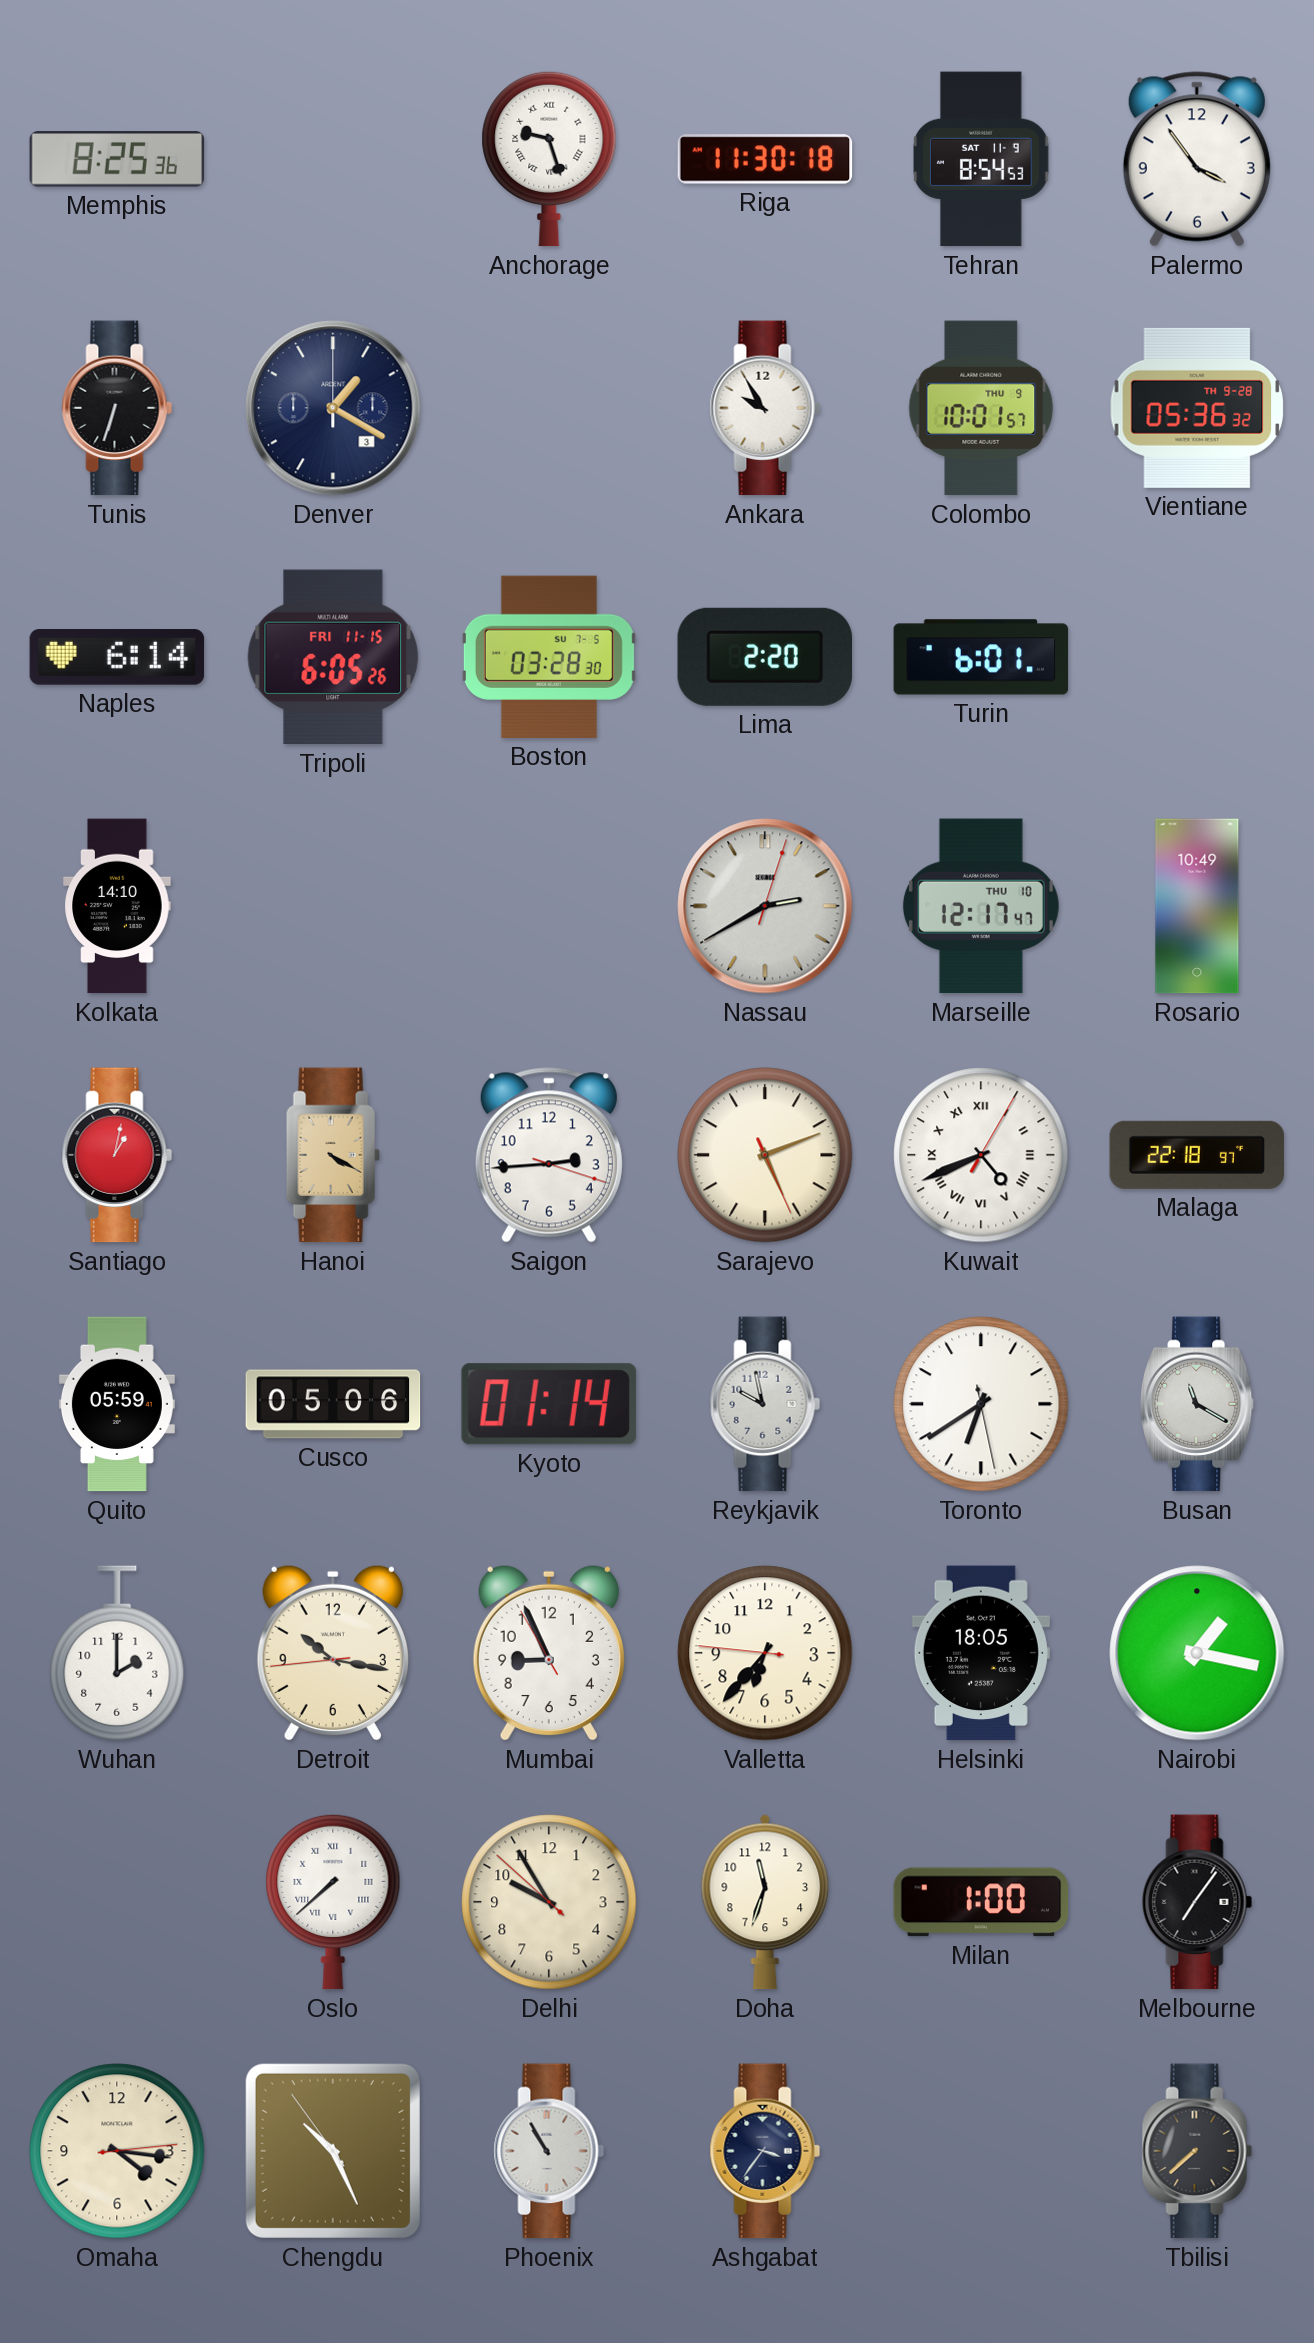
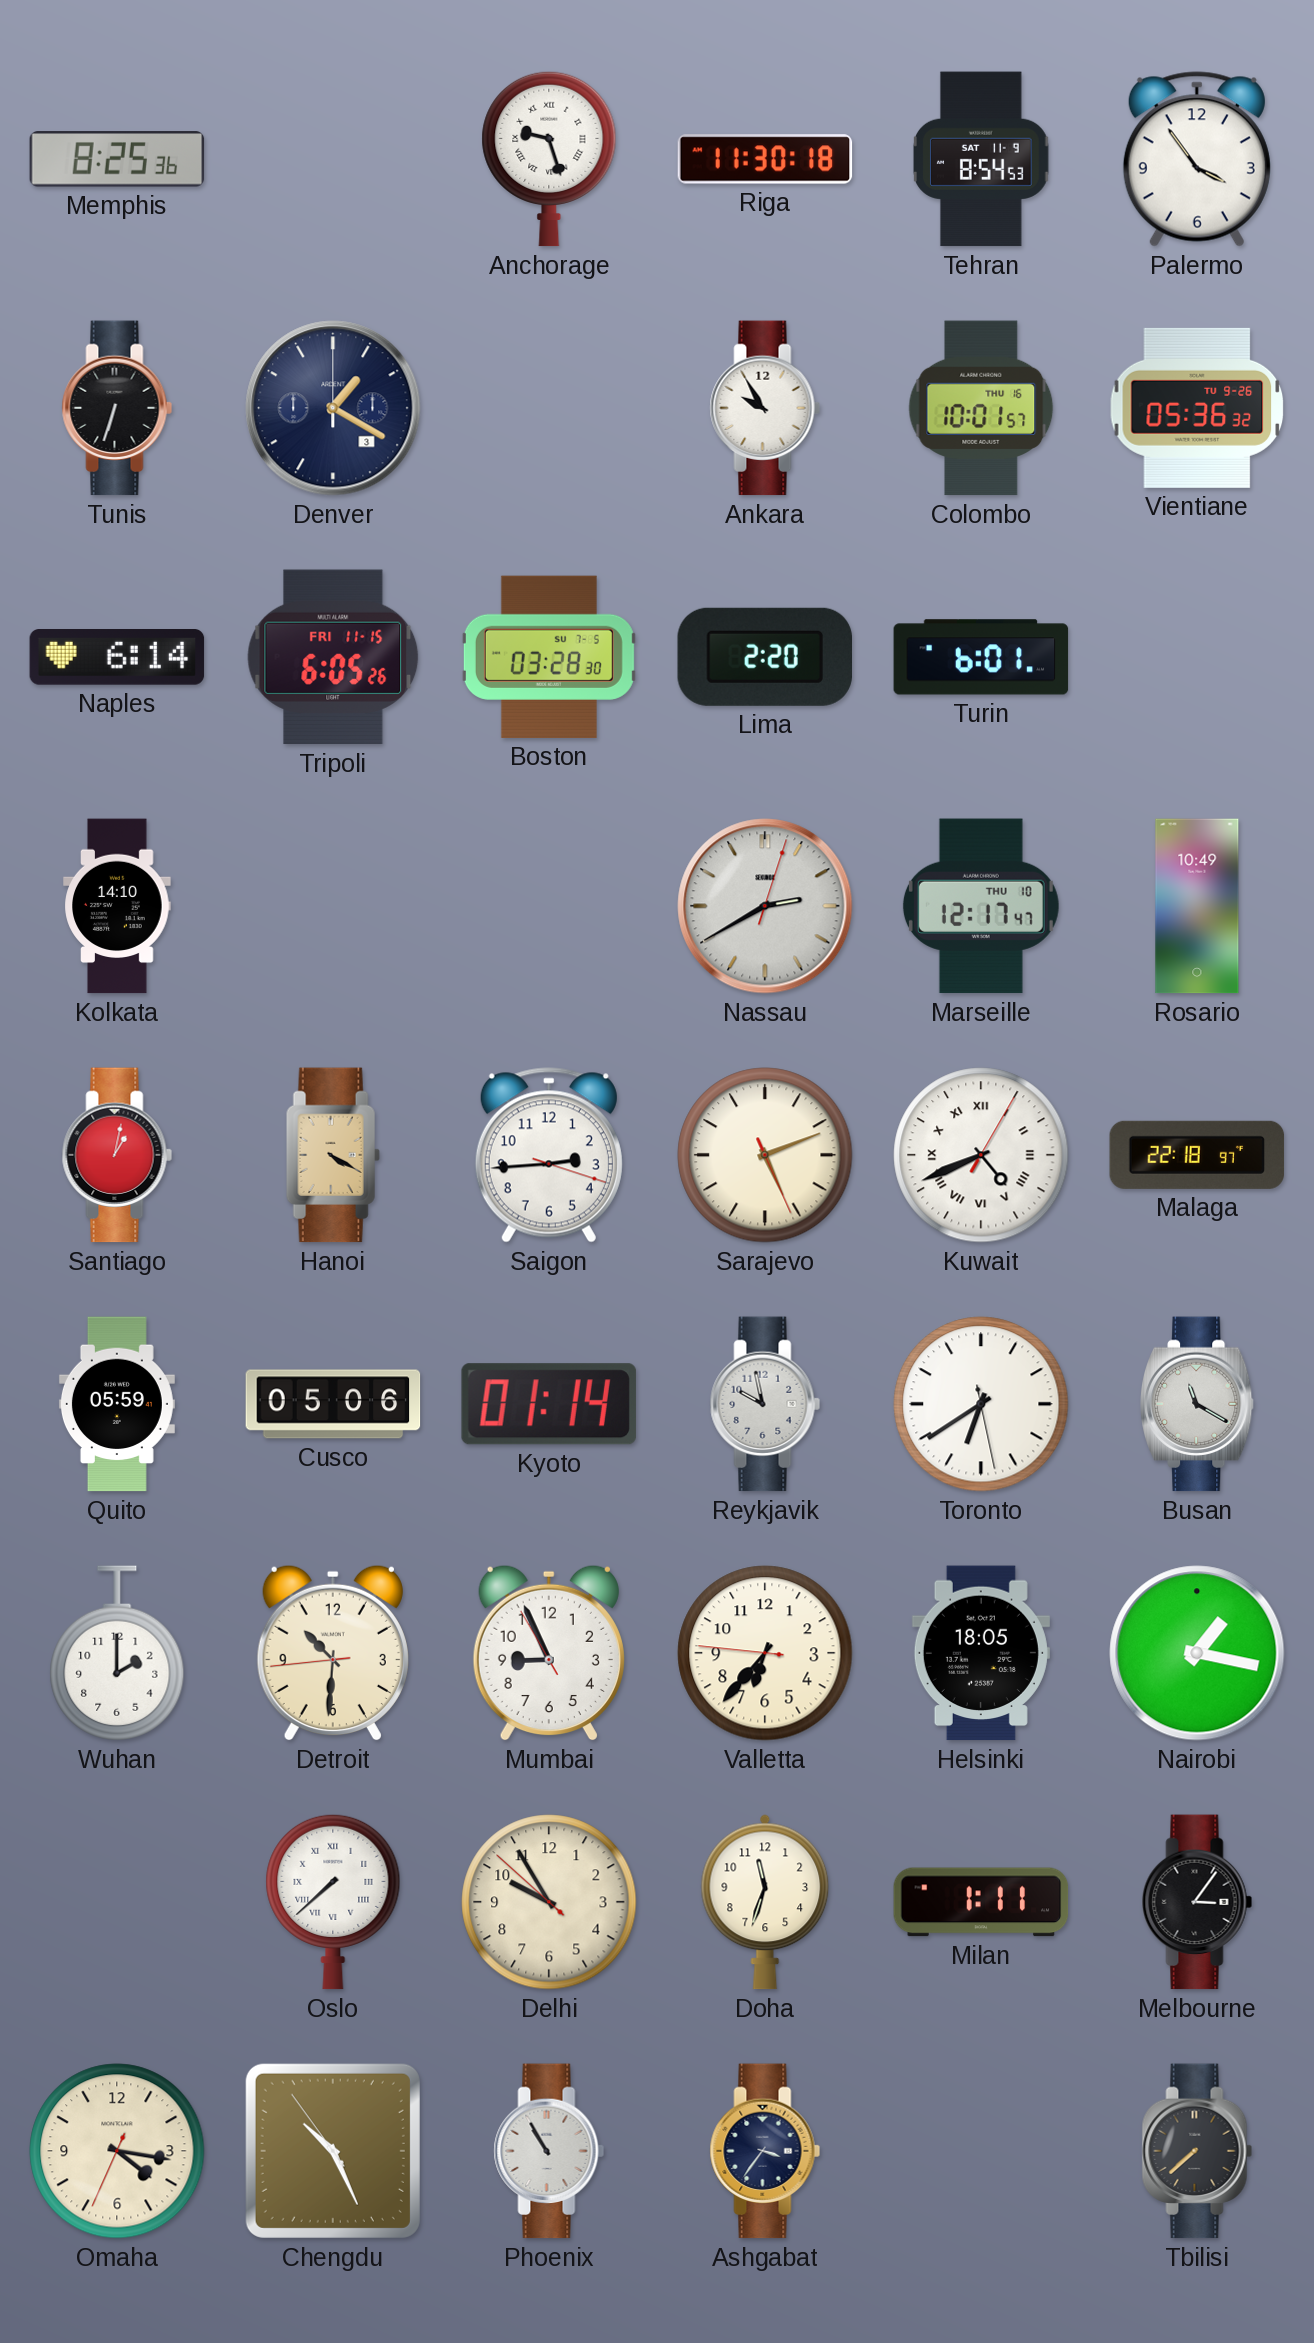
Colombo date: THU 9 -> THU 16 (981, 408)
Vientiane date: TH 9-28 -> TU 9-26 (1197, 408)
Detroit: 10:16 -> 10:30 (333, 1653)
Milan: 1:00 -> 1:11 (981, 1902)
Melbourne: 7:06 -> 3:06 (1197, 1902)
Omaha: 4:16:14 -> 4:16:34 (117, 2151)
